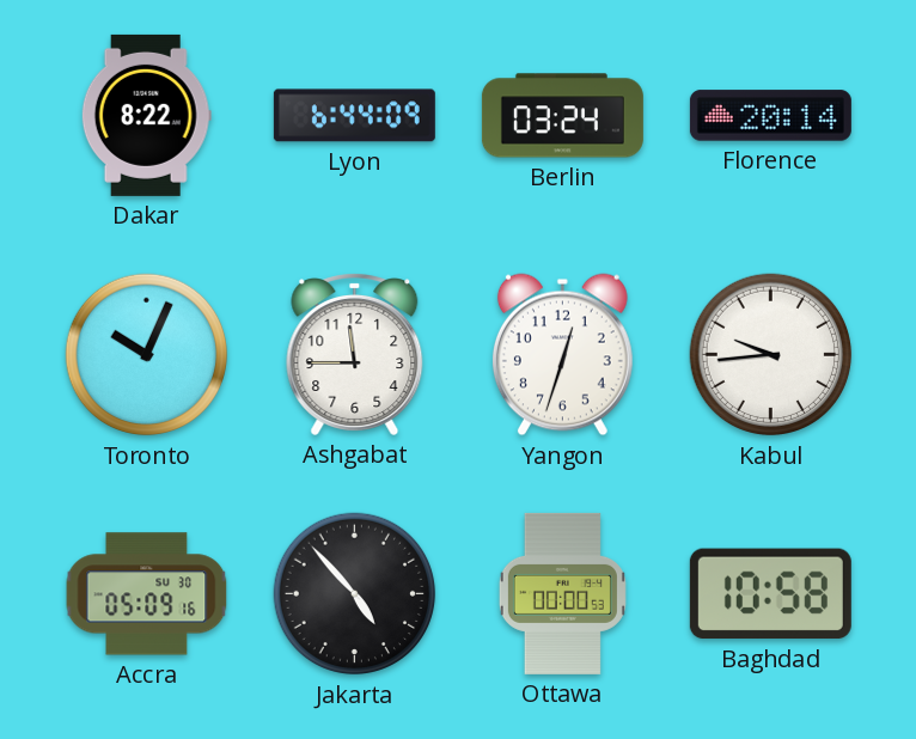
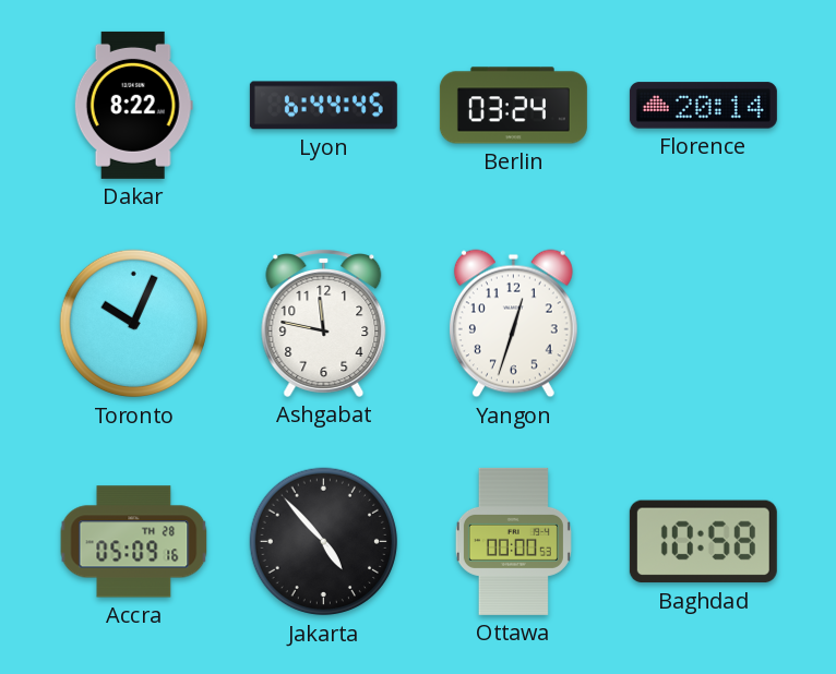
Lyon: 6:44:09 -> 6:44:45 (323, 106)
Ashgabat: 11:45 -> 11:47 (324, 323)
Kabul: 9:44 -> none (771, 355)
Accra date: SU 30 -> TH 28 (134, 542)
